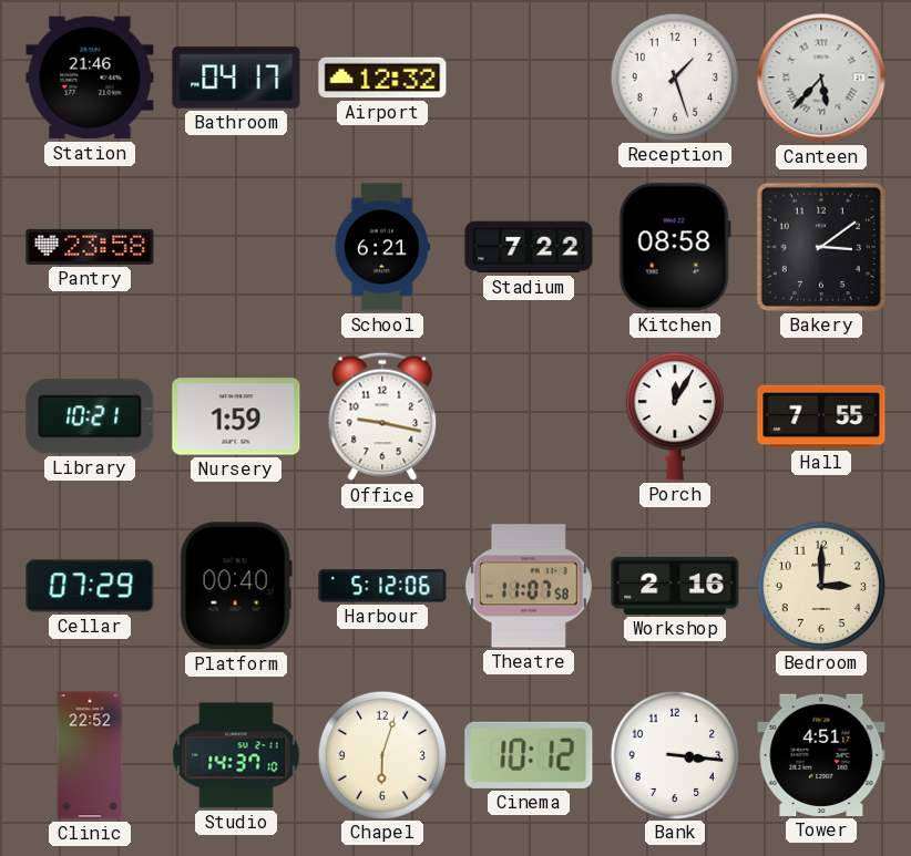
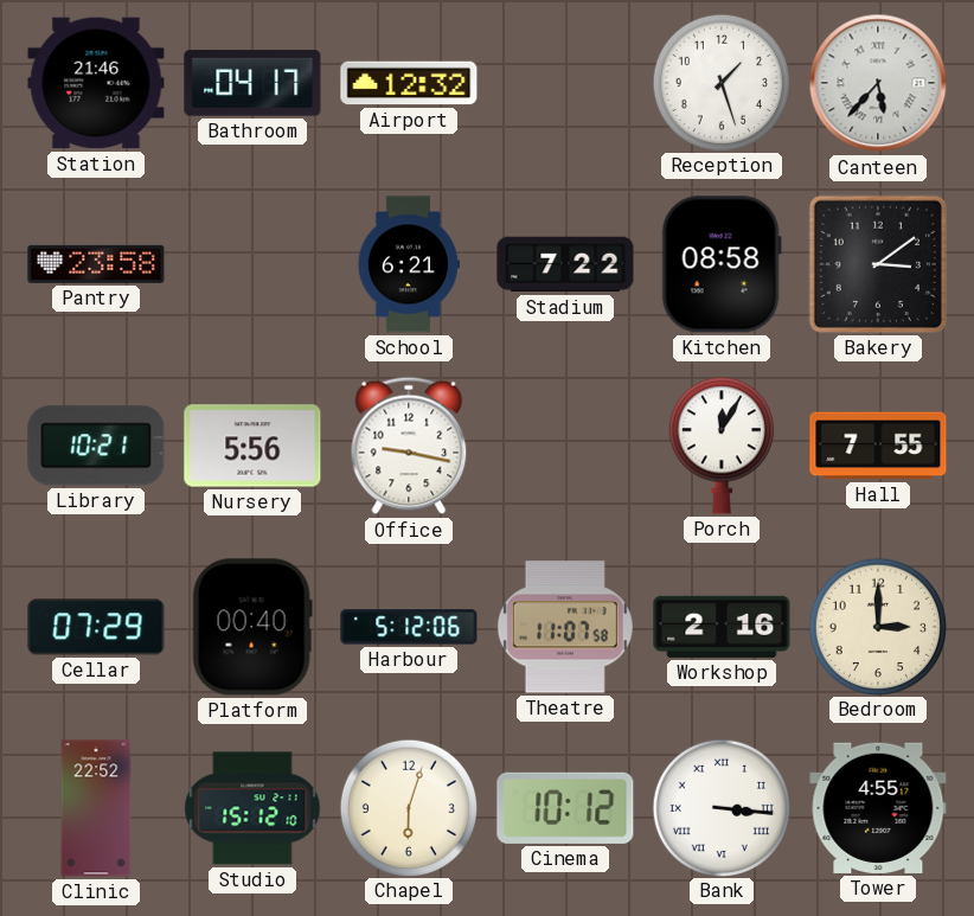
Nursery: 1:59 -> 5:56 (252, 446)
Studio: 14:37 -> 15:12 (252, 808)
Bank numerals: Arabic -> Roman (720, 807)
Tower: 4:51 -> 4:55 (878, 808)
